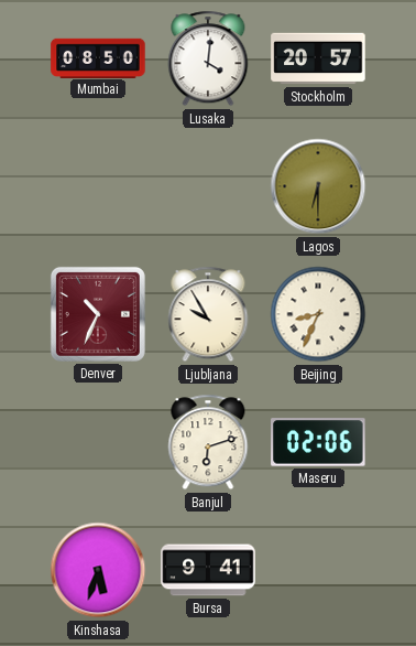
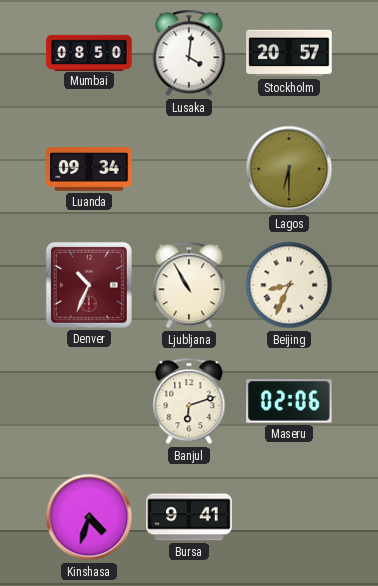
Luanda: none -> 09:34 (89, 169)
Ljubljana: 9:55 -> 10:55 (189, 285)
Kinshasa: 5:33 -> 4:33 (89, 517)
